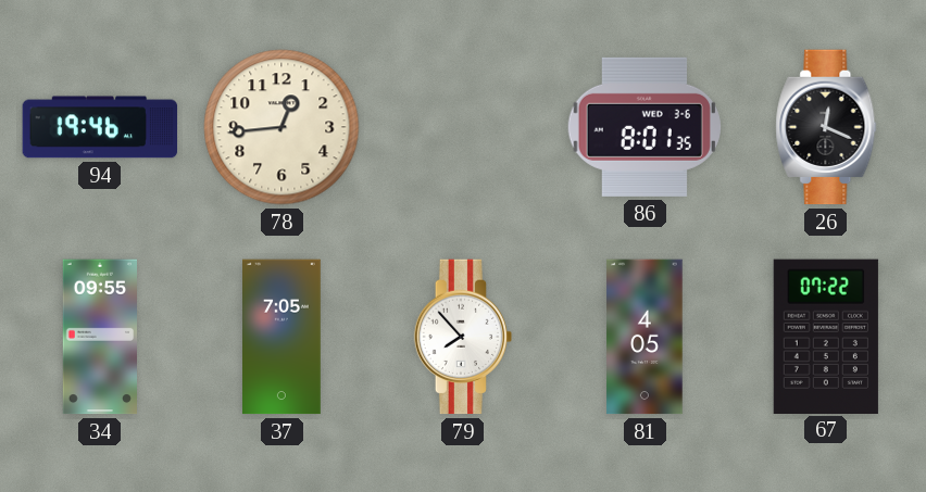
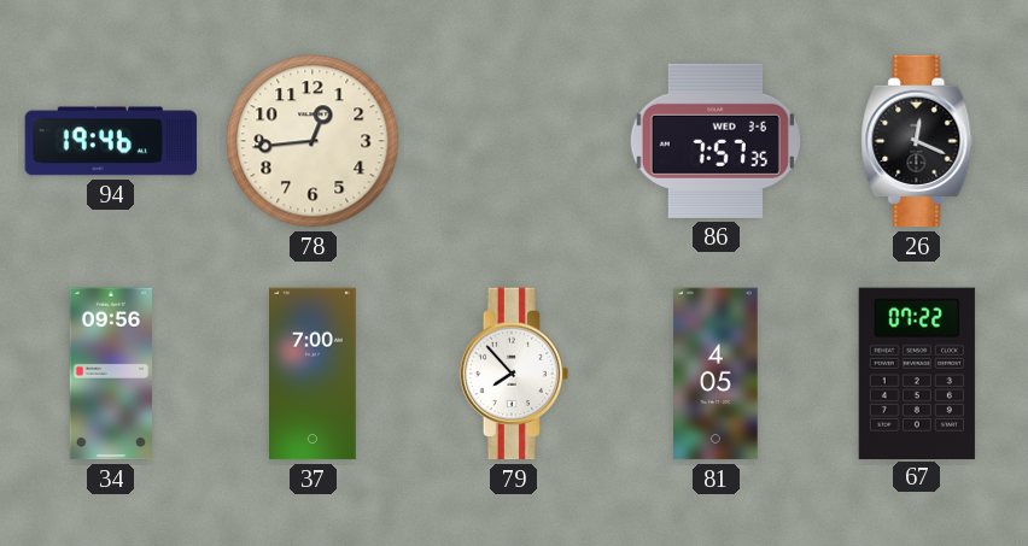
86: 8:01 -> 7:57 (715, 141)
34: 09:55 -> 09:56 (110, 374)
37: 7:05 -> 7:00 (314, 374)
